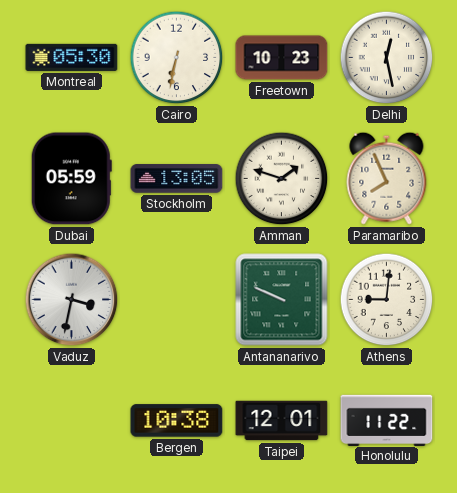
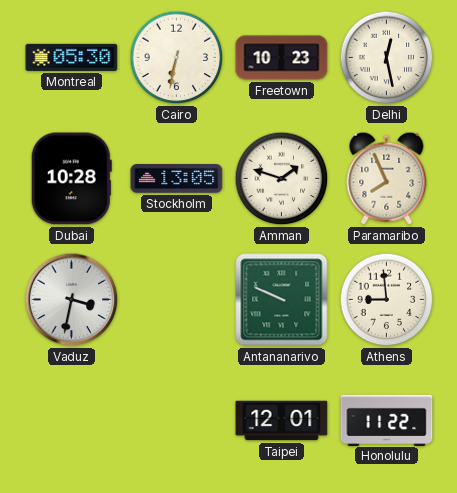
Dubai: 05:59 -> 10:28 (71, 179)
Athens: 9:01 -> 8:59 (387, 300)
Bergen: 10:38 -> none (177, 421)
